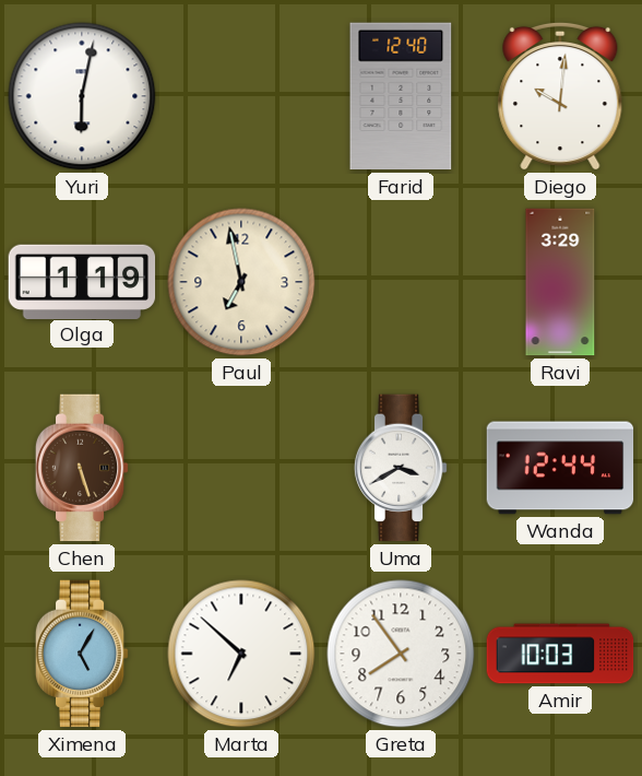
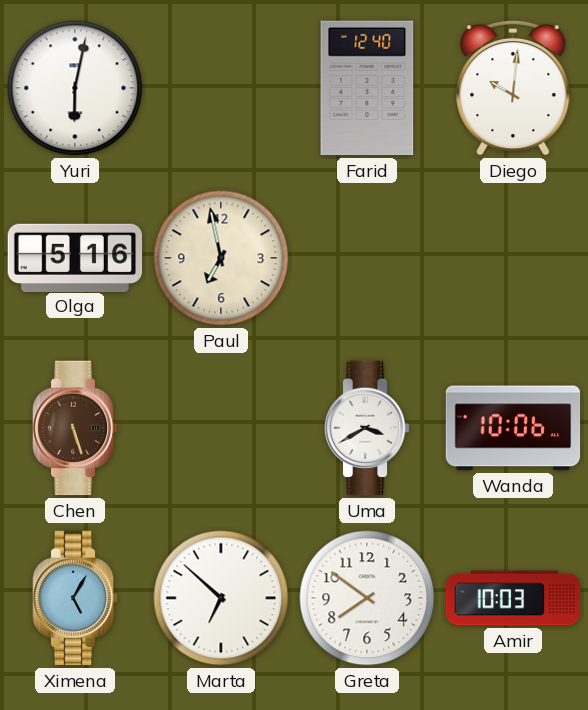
Olga: 1:19 -> 5:16 (75, 257)
Ravi: 3:29 -> none (560, 282)
Wanda: 12:44 -> 10:06 (513, 428)
Greta: 7:54 -> 7:51 (367, 598)
